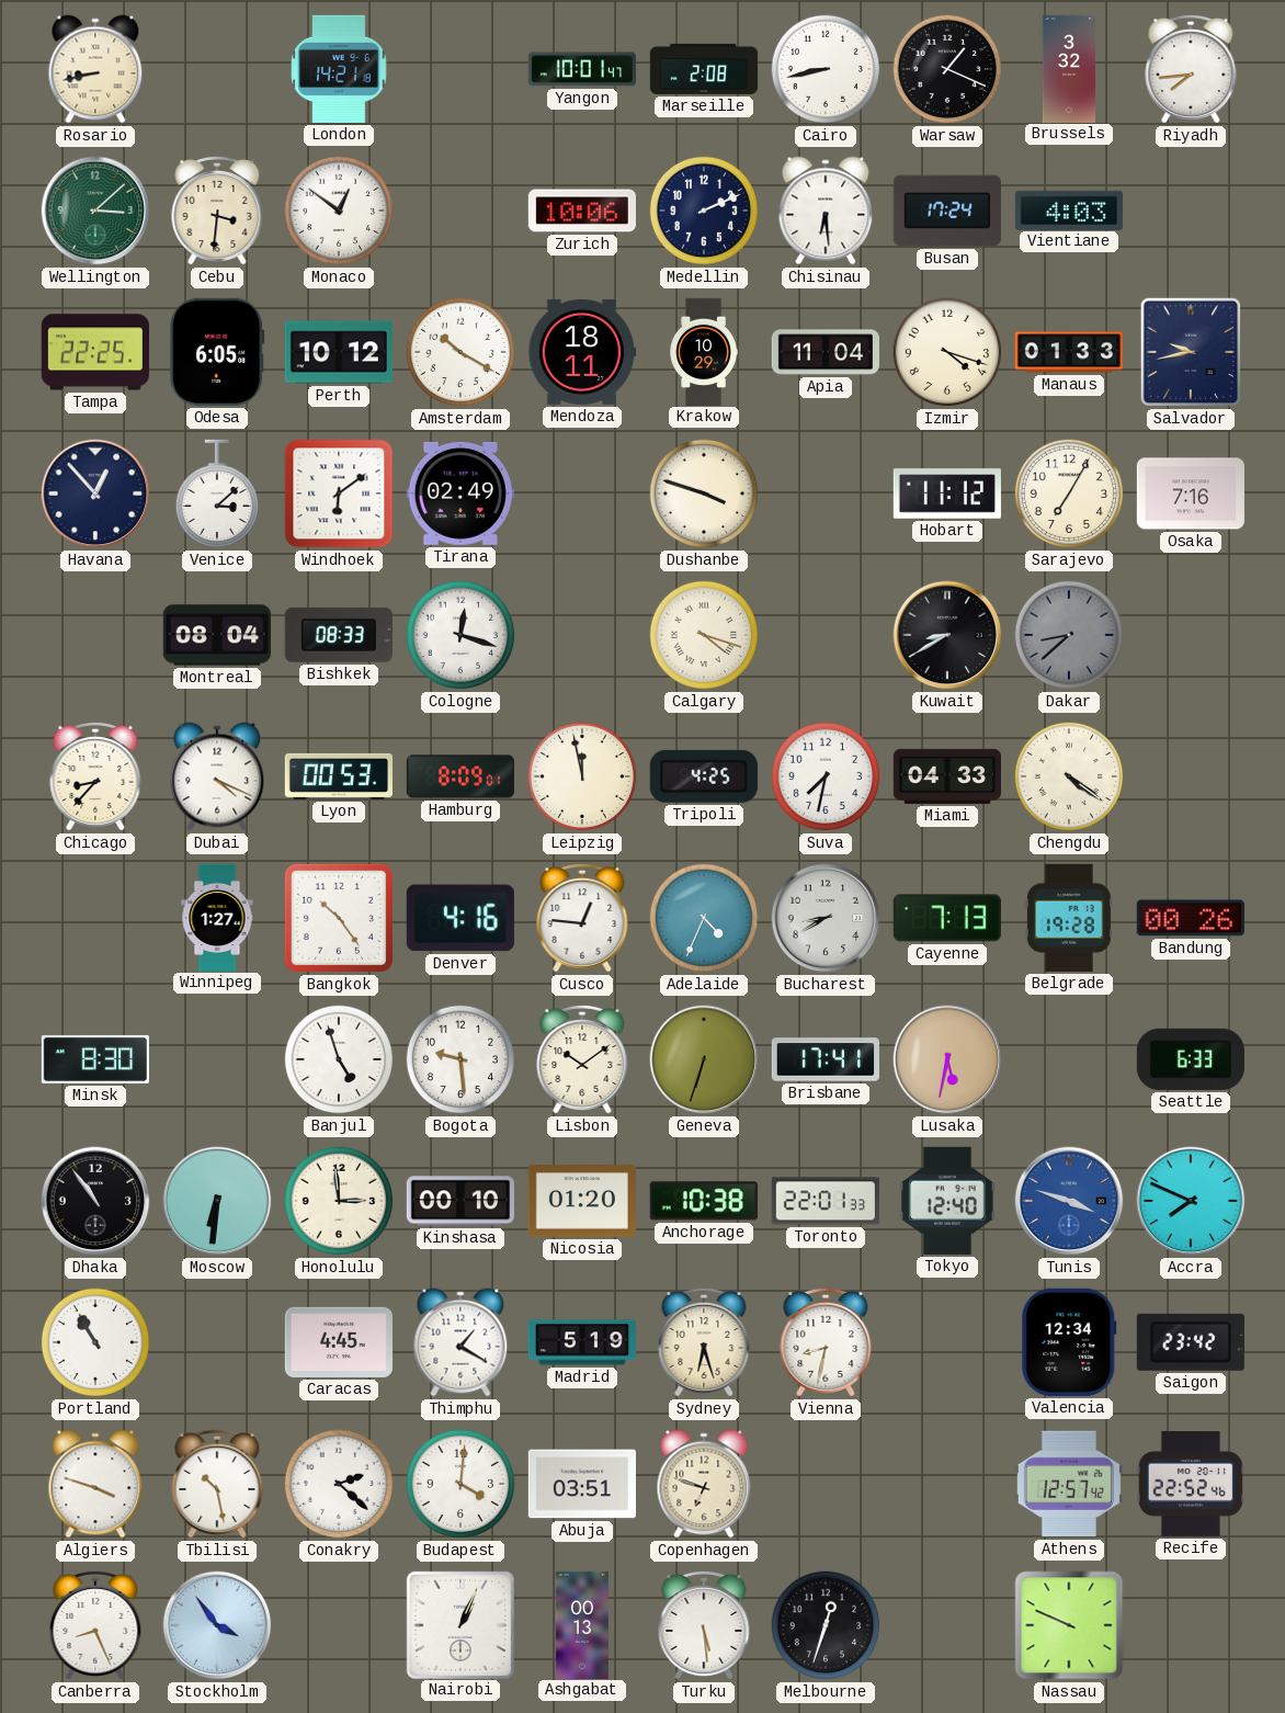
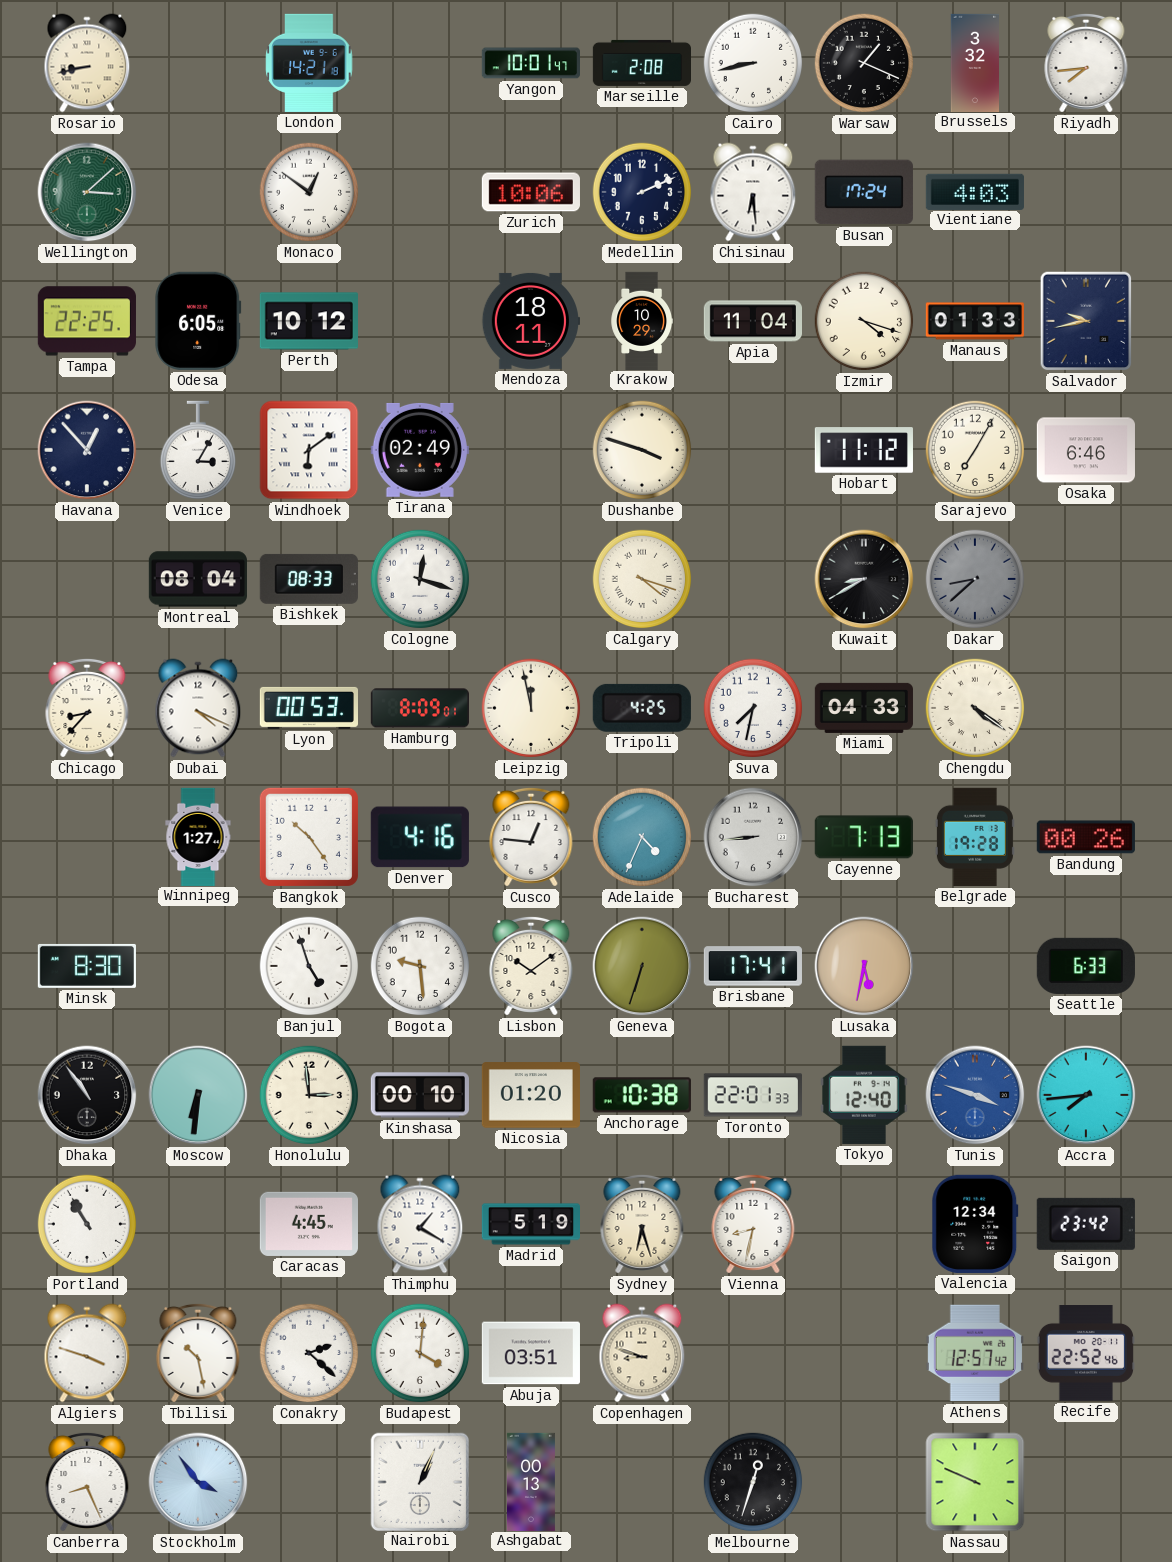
Cebu: 3:31 -> none (217, 211)
Amsterdam: 10:20 -> none (460, 352)
Venice: 3:08 -> 3:05 (197, 450)
Osaka: 7:16 -> 6:46 (1086, 450)
Bucharest: 8:40 -> 8:44 (753, 837)
Accra: 7:49 -> 7:44 (1086, 1095)
Copenhagen: 6:48 -> 8:48 (642, 1353)
Turku: 5:29 -> none (704, 1625)
